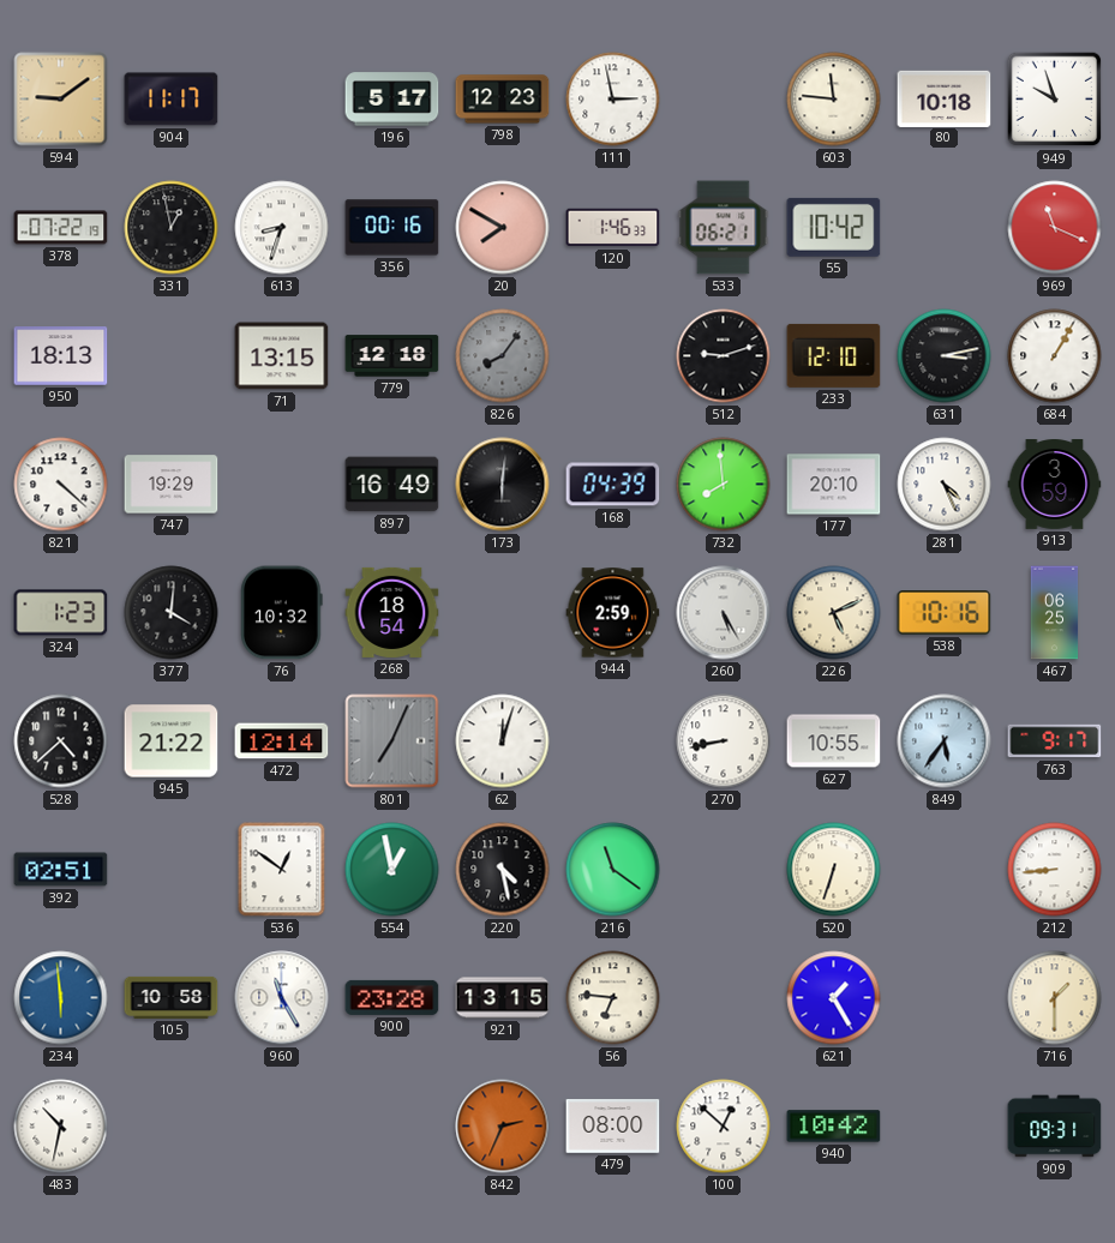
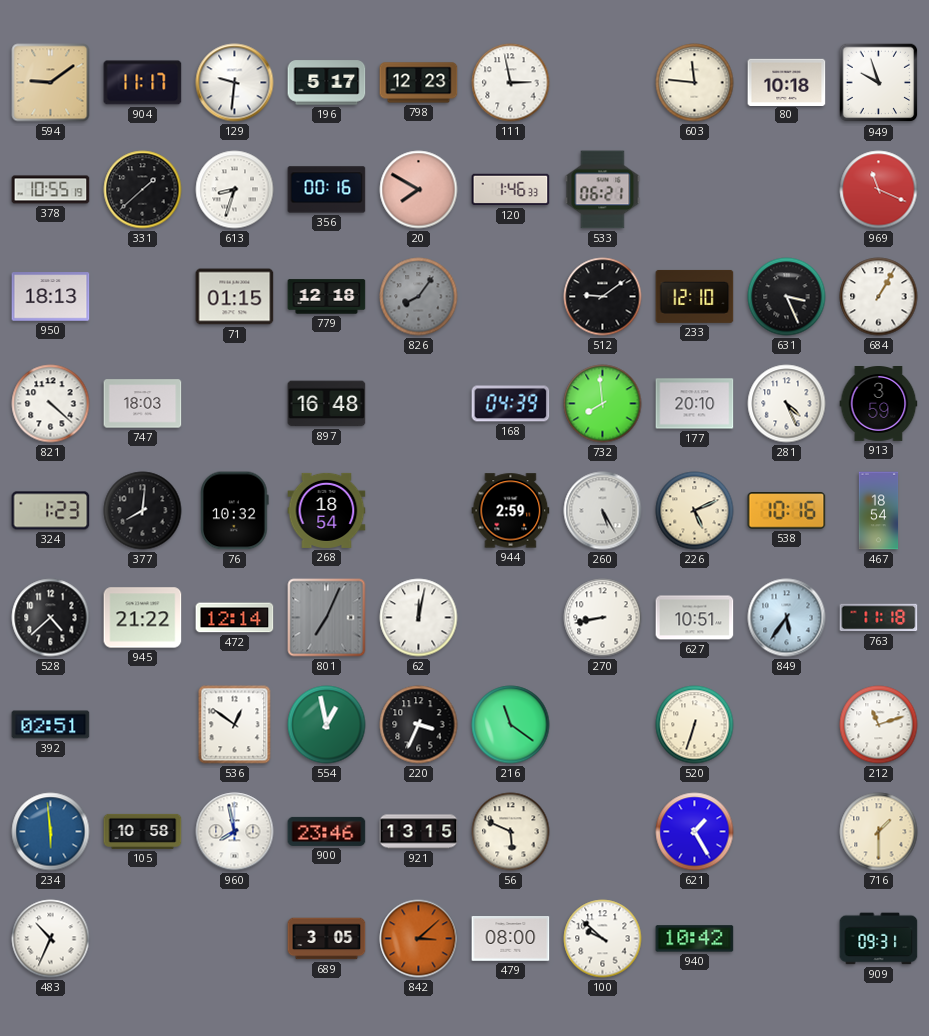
129: none -> 9:31 (235, 83)
378: 07:22 -> 10:55 (51, 190)
331: 12:58 -> 1:38 (143, 190)
55: 10:42 -> none (834, 227)
71: 13:15 -> 01:15 (235, 297)
512: 9:12 -> 9:09 (603, 297)
631: 3:13 -> 3:26 (787, 297)
747: 19:29 -> 18:03 (143, 404)
897: 16:49 -> 16:48 (327, 404)
173: 6:01 -> none (503, 485)
377: 4:01 -> 8:01 (143, 511)
467: 06:25 -> 18:54 (879, 511)
62: 12:03 -> 12:02 (419, 618)
627: 10:55 -> 10:51 (695, 618)
763: 9:17 -> 11:18 (879, 618)
220: 4:28 -> 3:34 (419, 725)
212: 8:44 -> 11:12 (879, 725)
960: 11:25 -> 7:58 (235, 832)
900: 23:28 -> 23:46 (327, 831)
56: 6:46 -> 5:49 (511, 832)
483: 10:32 -> 10:34 (51, 939)
689: none -> 3:05 (327, 939)
842: 2:34 -> 3:08 (419, 939)
100: 12:52 -> 9:52 (603, 939)
